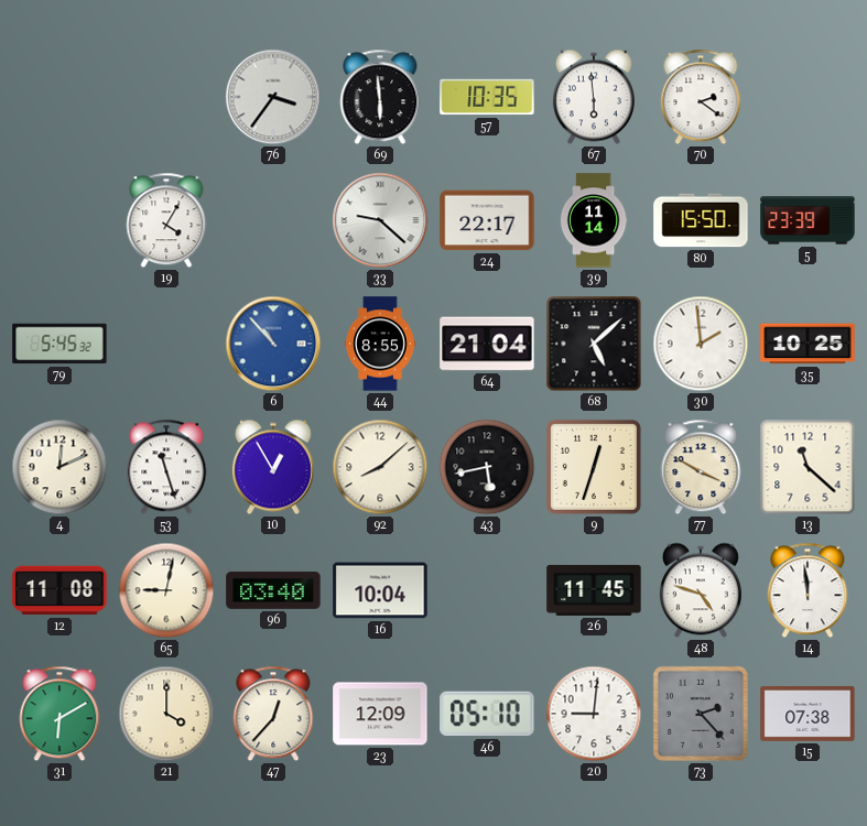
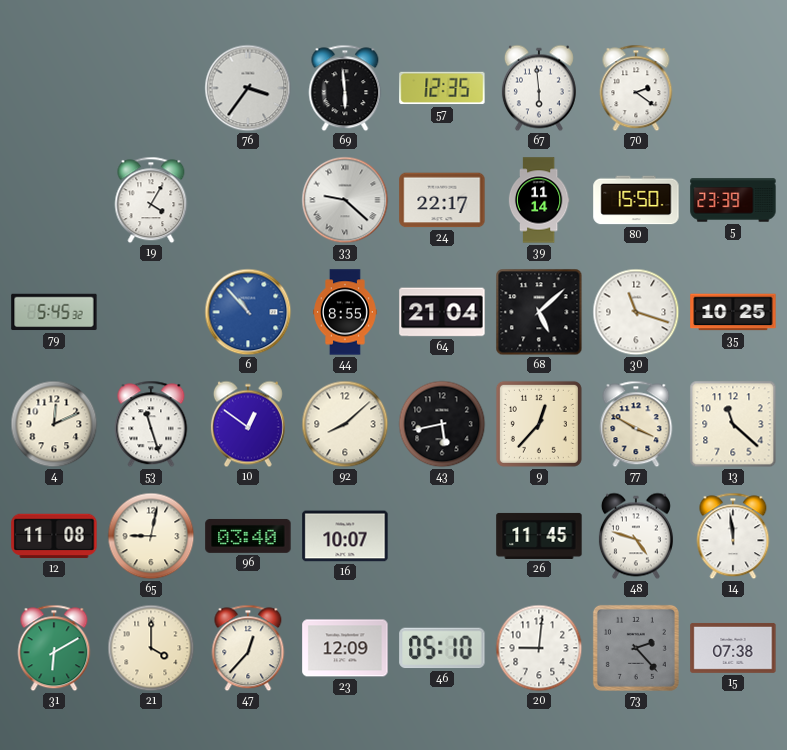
57: 10:35 -> 12:35 (442, 88)
30: 1:59 -> 11:18 (636, 312)
10: 12:55 -> 12:51 (248, 424)
9: 12:33 -> 12:37 (539, 424)
16: 10:04 -> 10:07 (345, 536)
